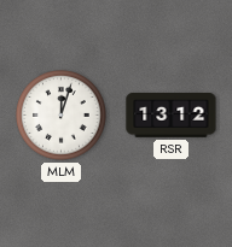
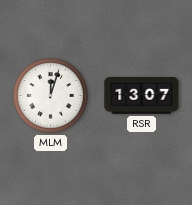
RSR: 13:12 -> 13:07 (142, 96)
